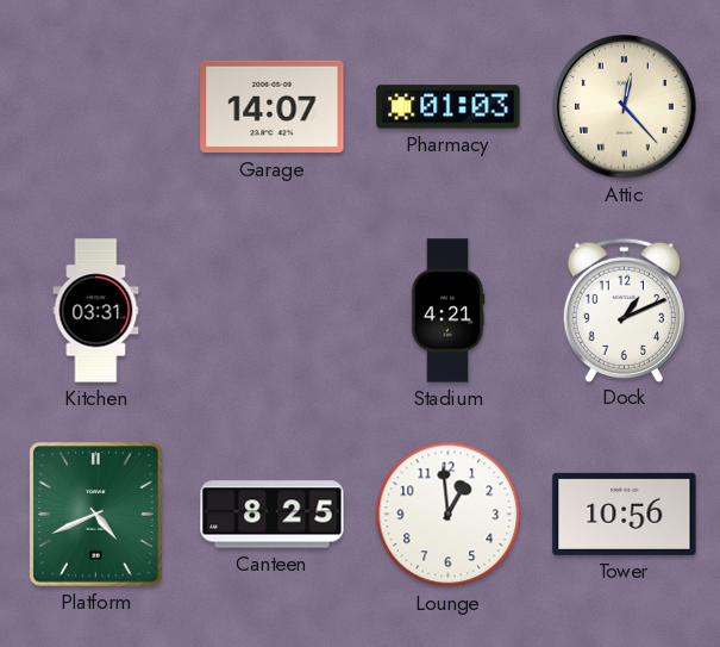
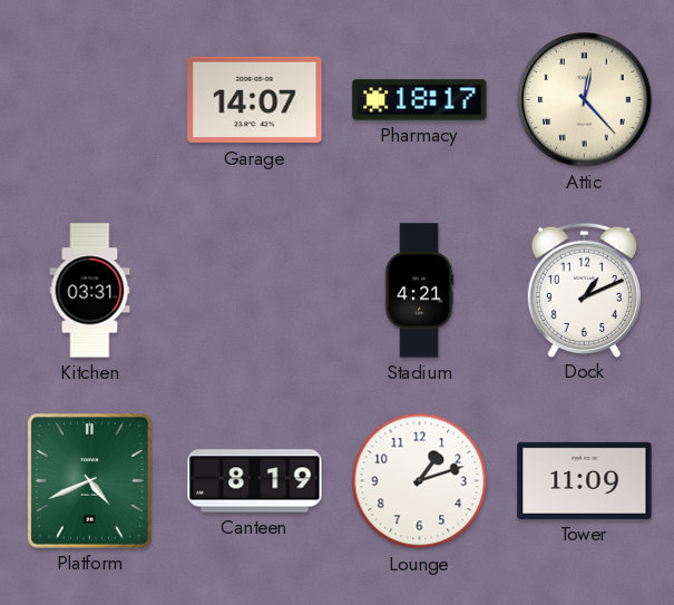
Pharmacy: 01:03 -> 18:17 (420, 100)
Canteen: 8:25 -> 8:19 (255, 481)
Lounge: 12:59 -> 1:12 (420, 481)
Tower: 10:56 -> 11:09 (585, 480)
